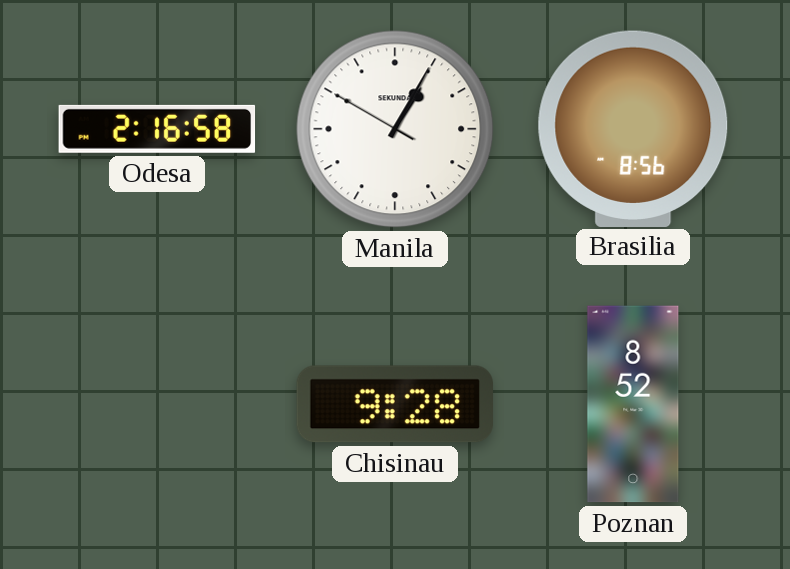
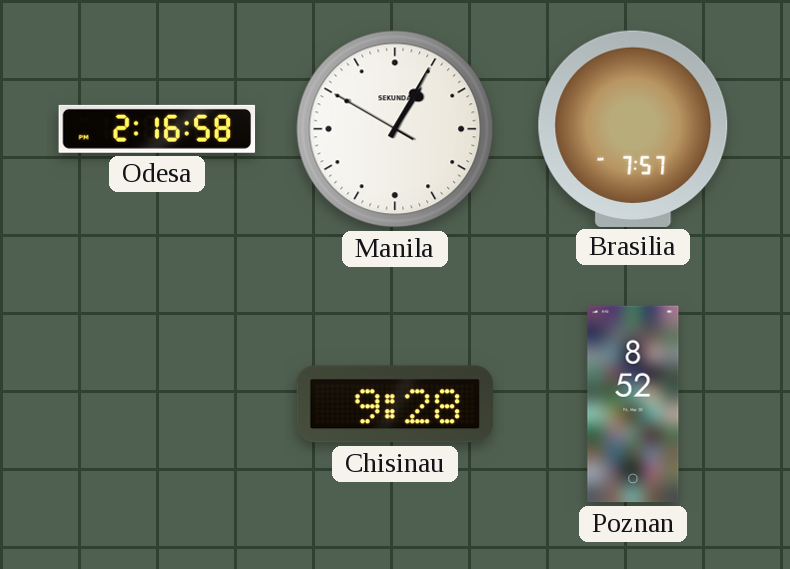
Brasilia: 8:56 -> 7:57 (633, 128)
